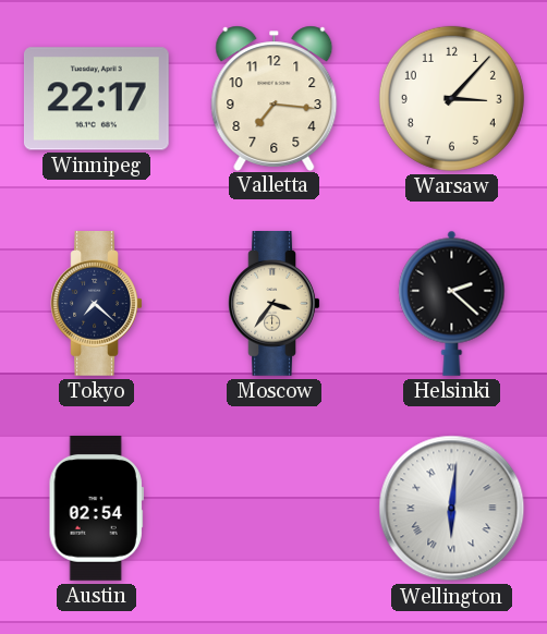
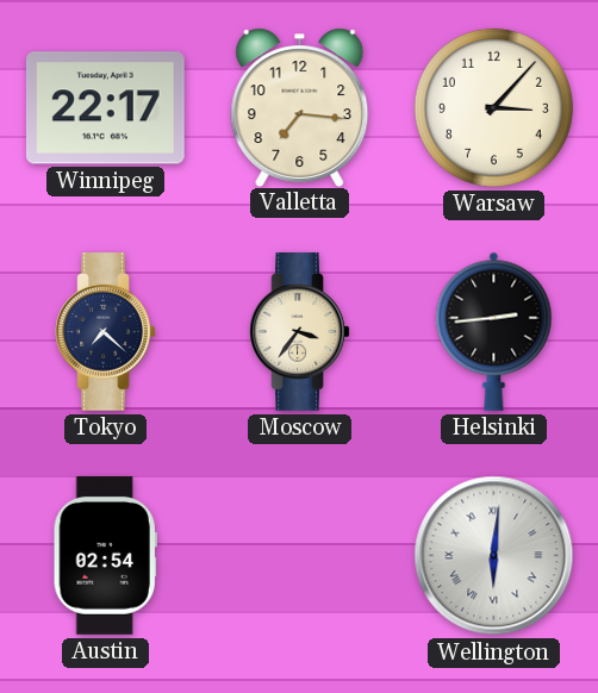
Helsinki: 2:22 -> 2:44 (494, 331)
